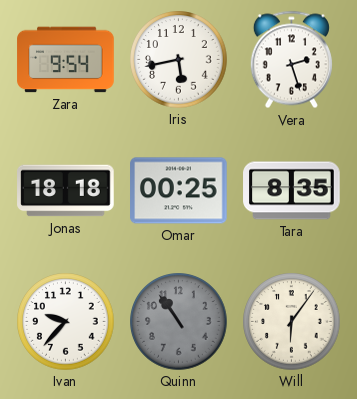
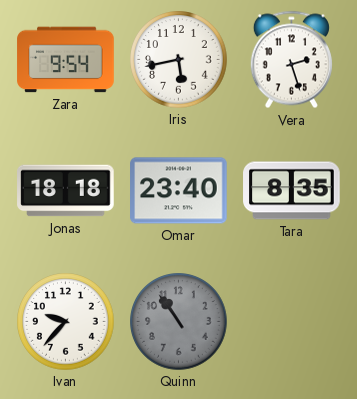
Omar: 00:25 -> 23:40 (179, 191)
Will: 6:06 -> none (292, 322)
